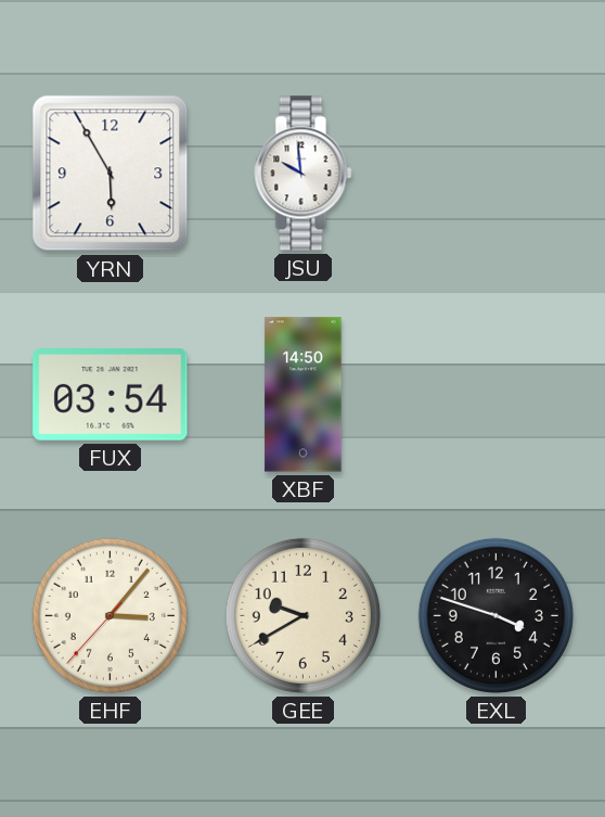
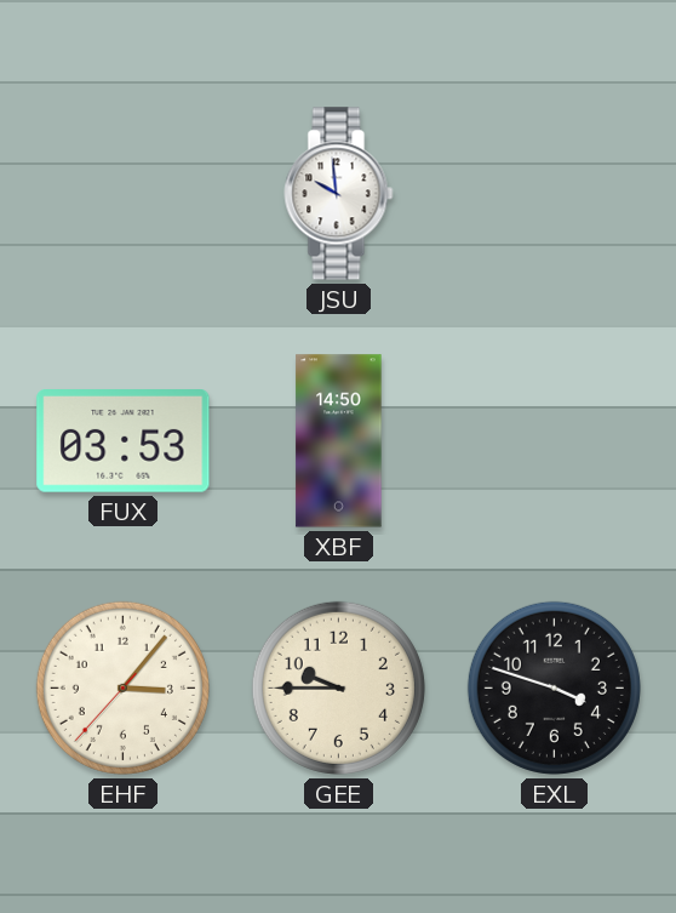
YRN: 5:55 -> none (111, 174)
FUX: 03:54 -> 03:53 (124, 441)
GEE: 9:40 -> 9:45 (338, 687)
